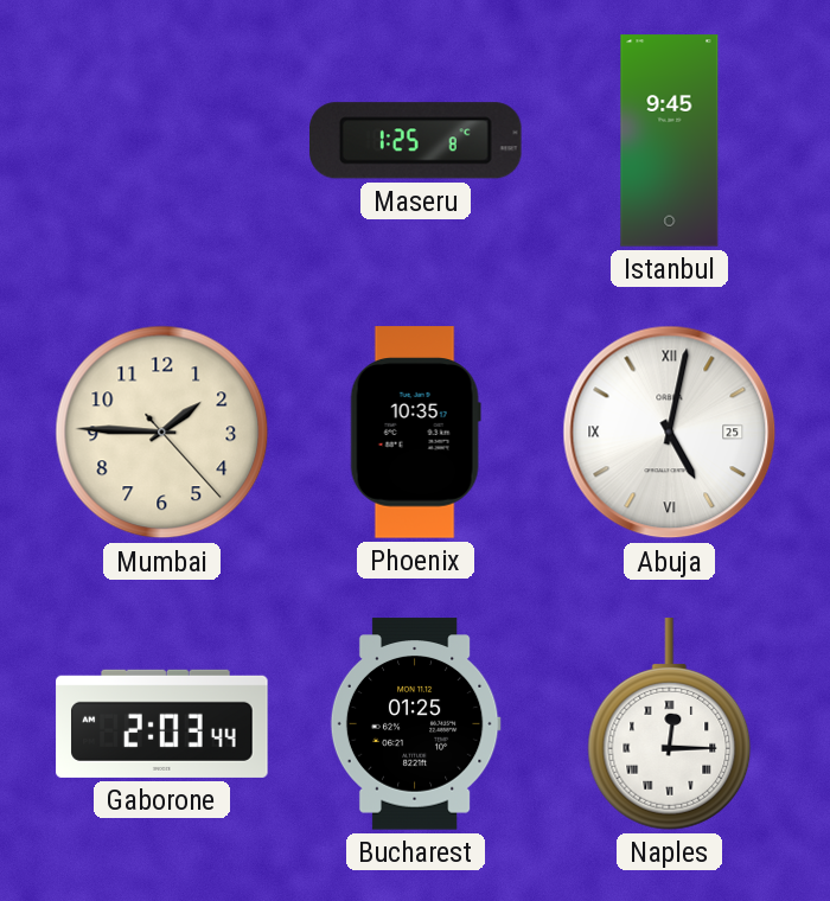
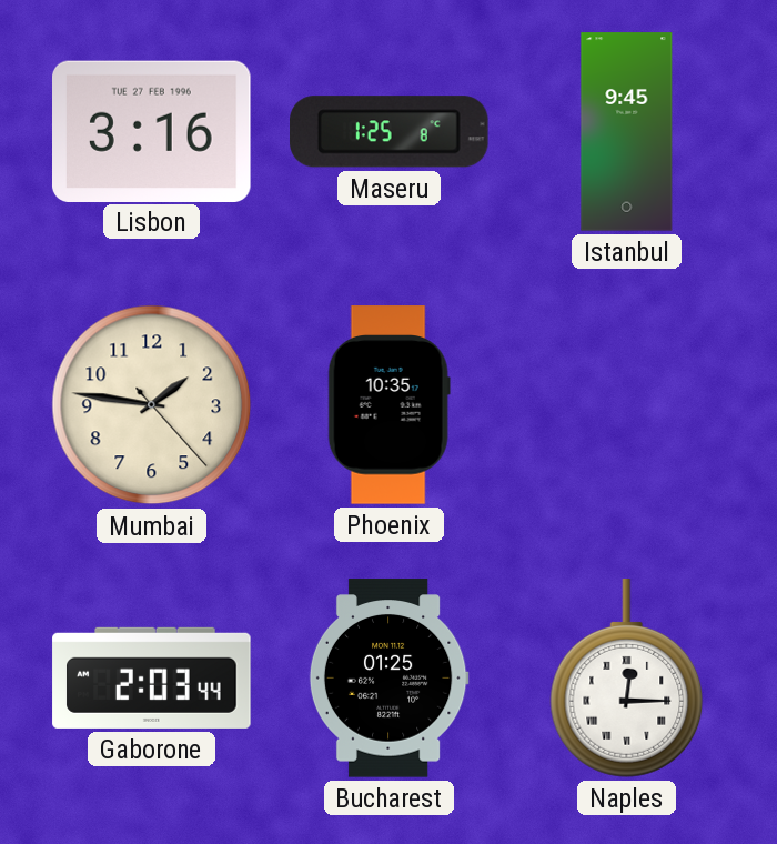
Lisbon: none -> 3:16 (152, 131)
Mumbai: 1:45 -> 1:46 (152, 405)
Abuja: 5:02 -> none (670, 433)
